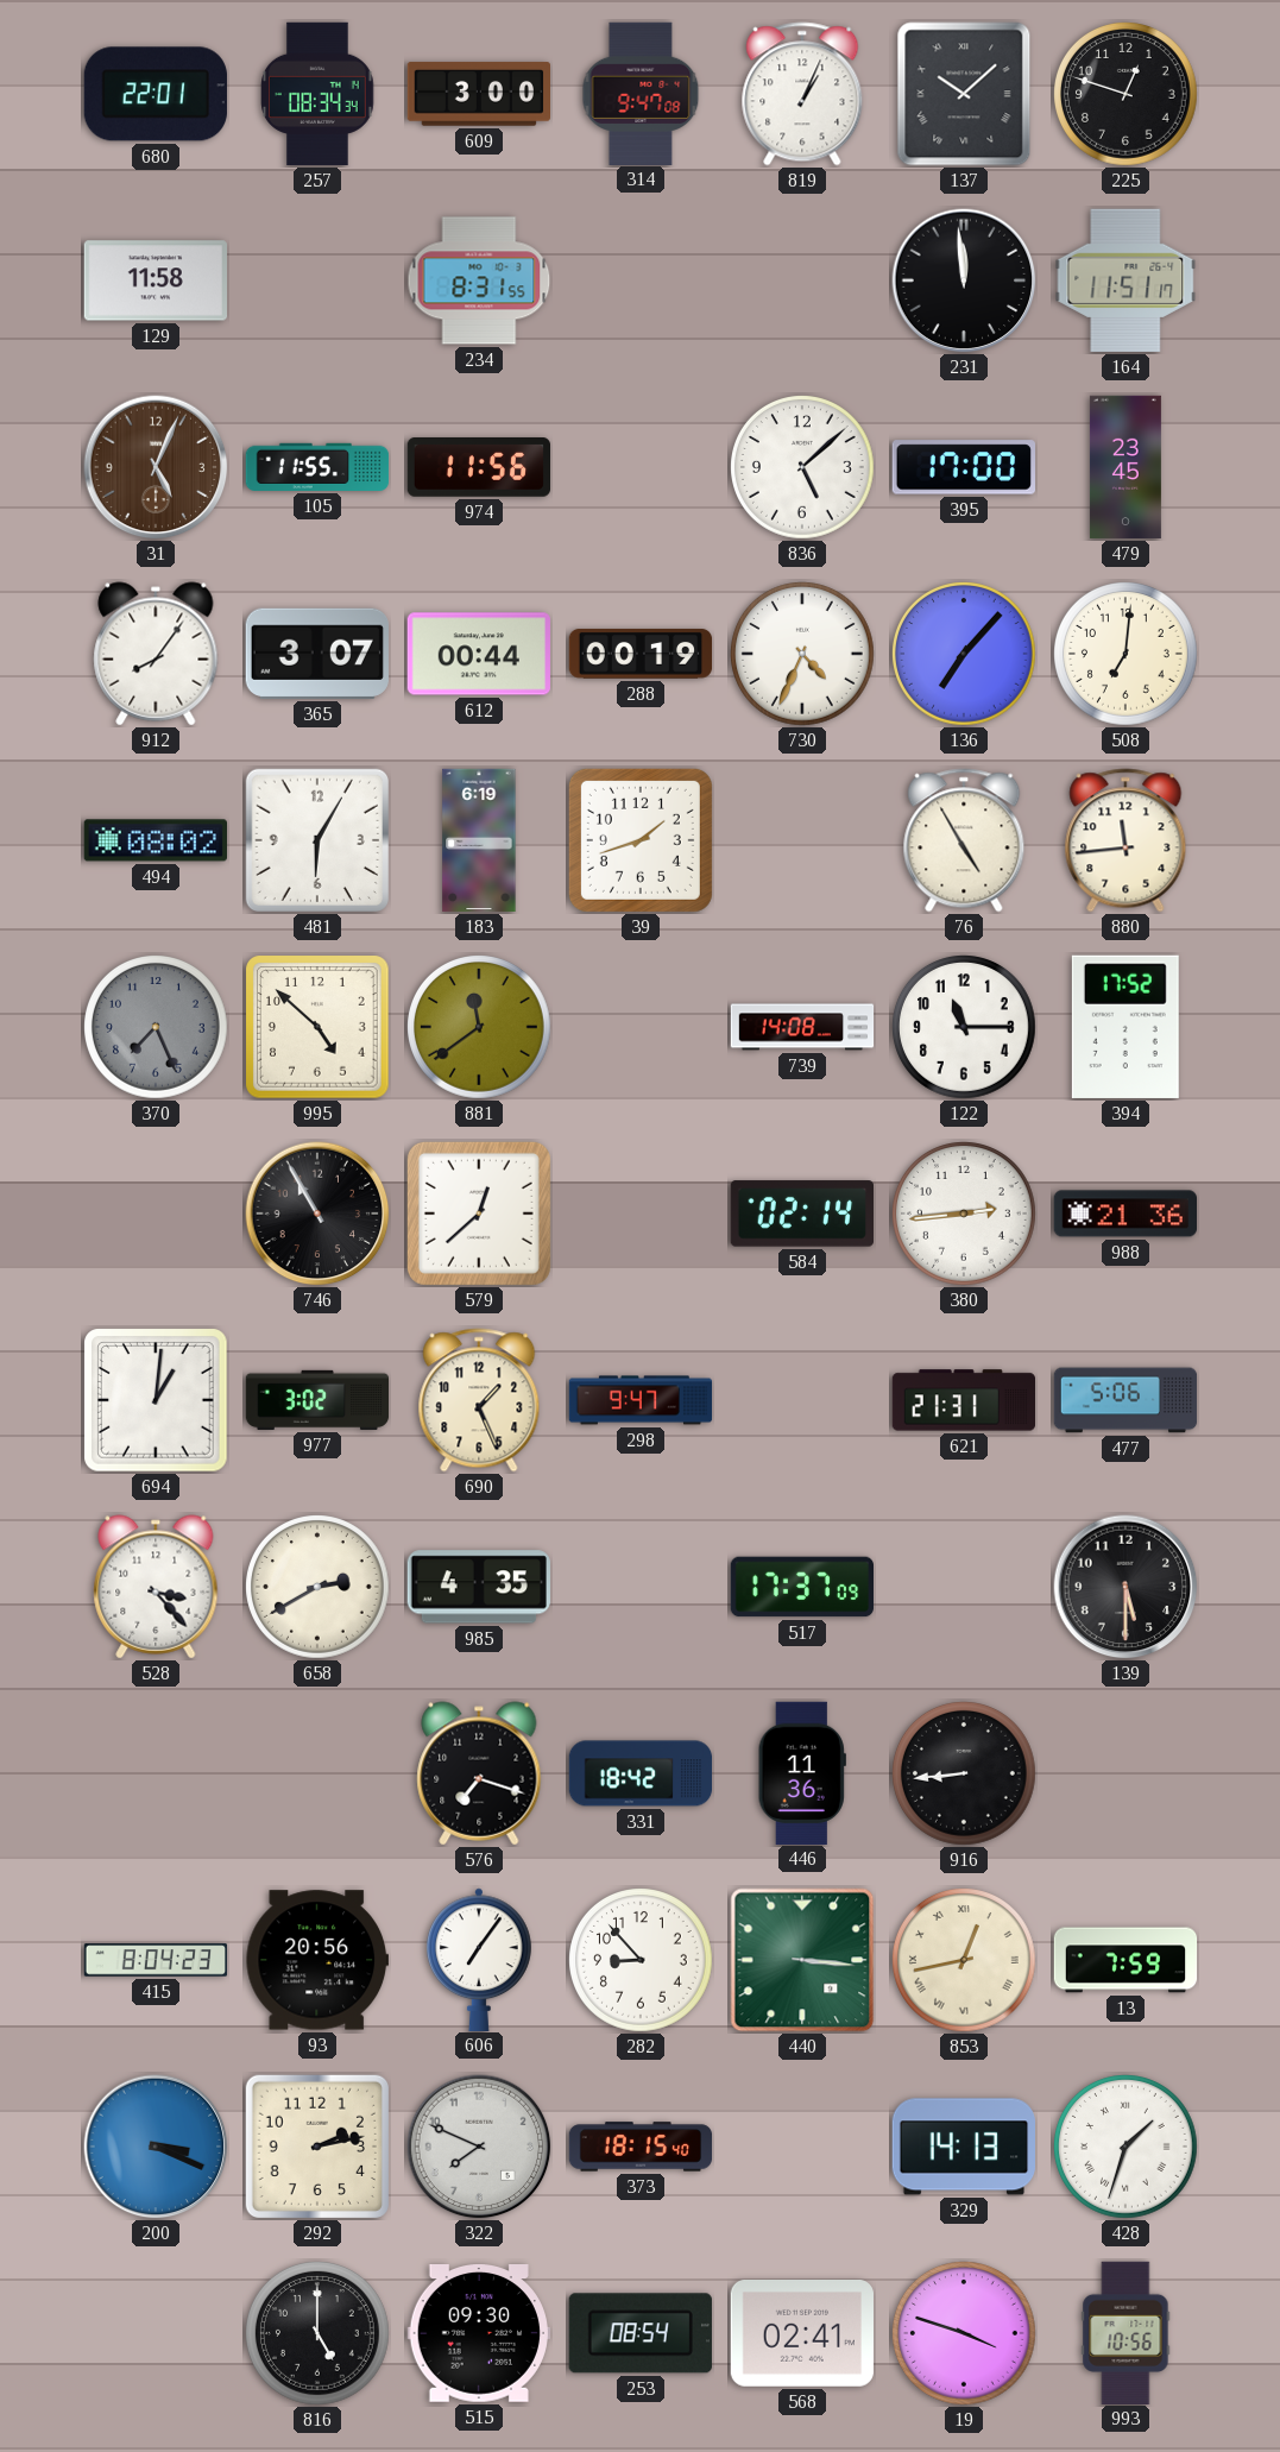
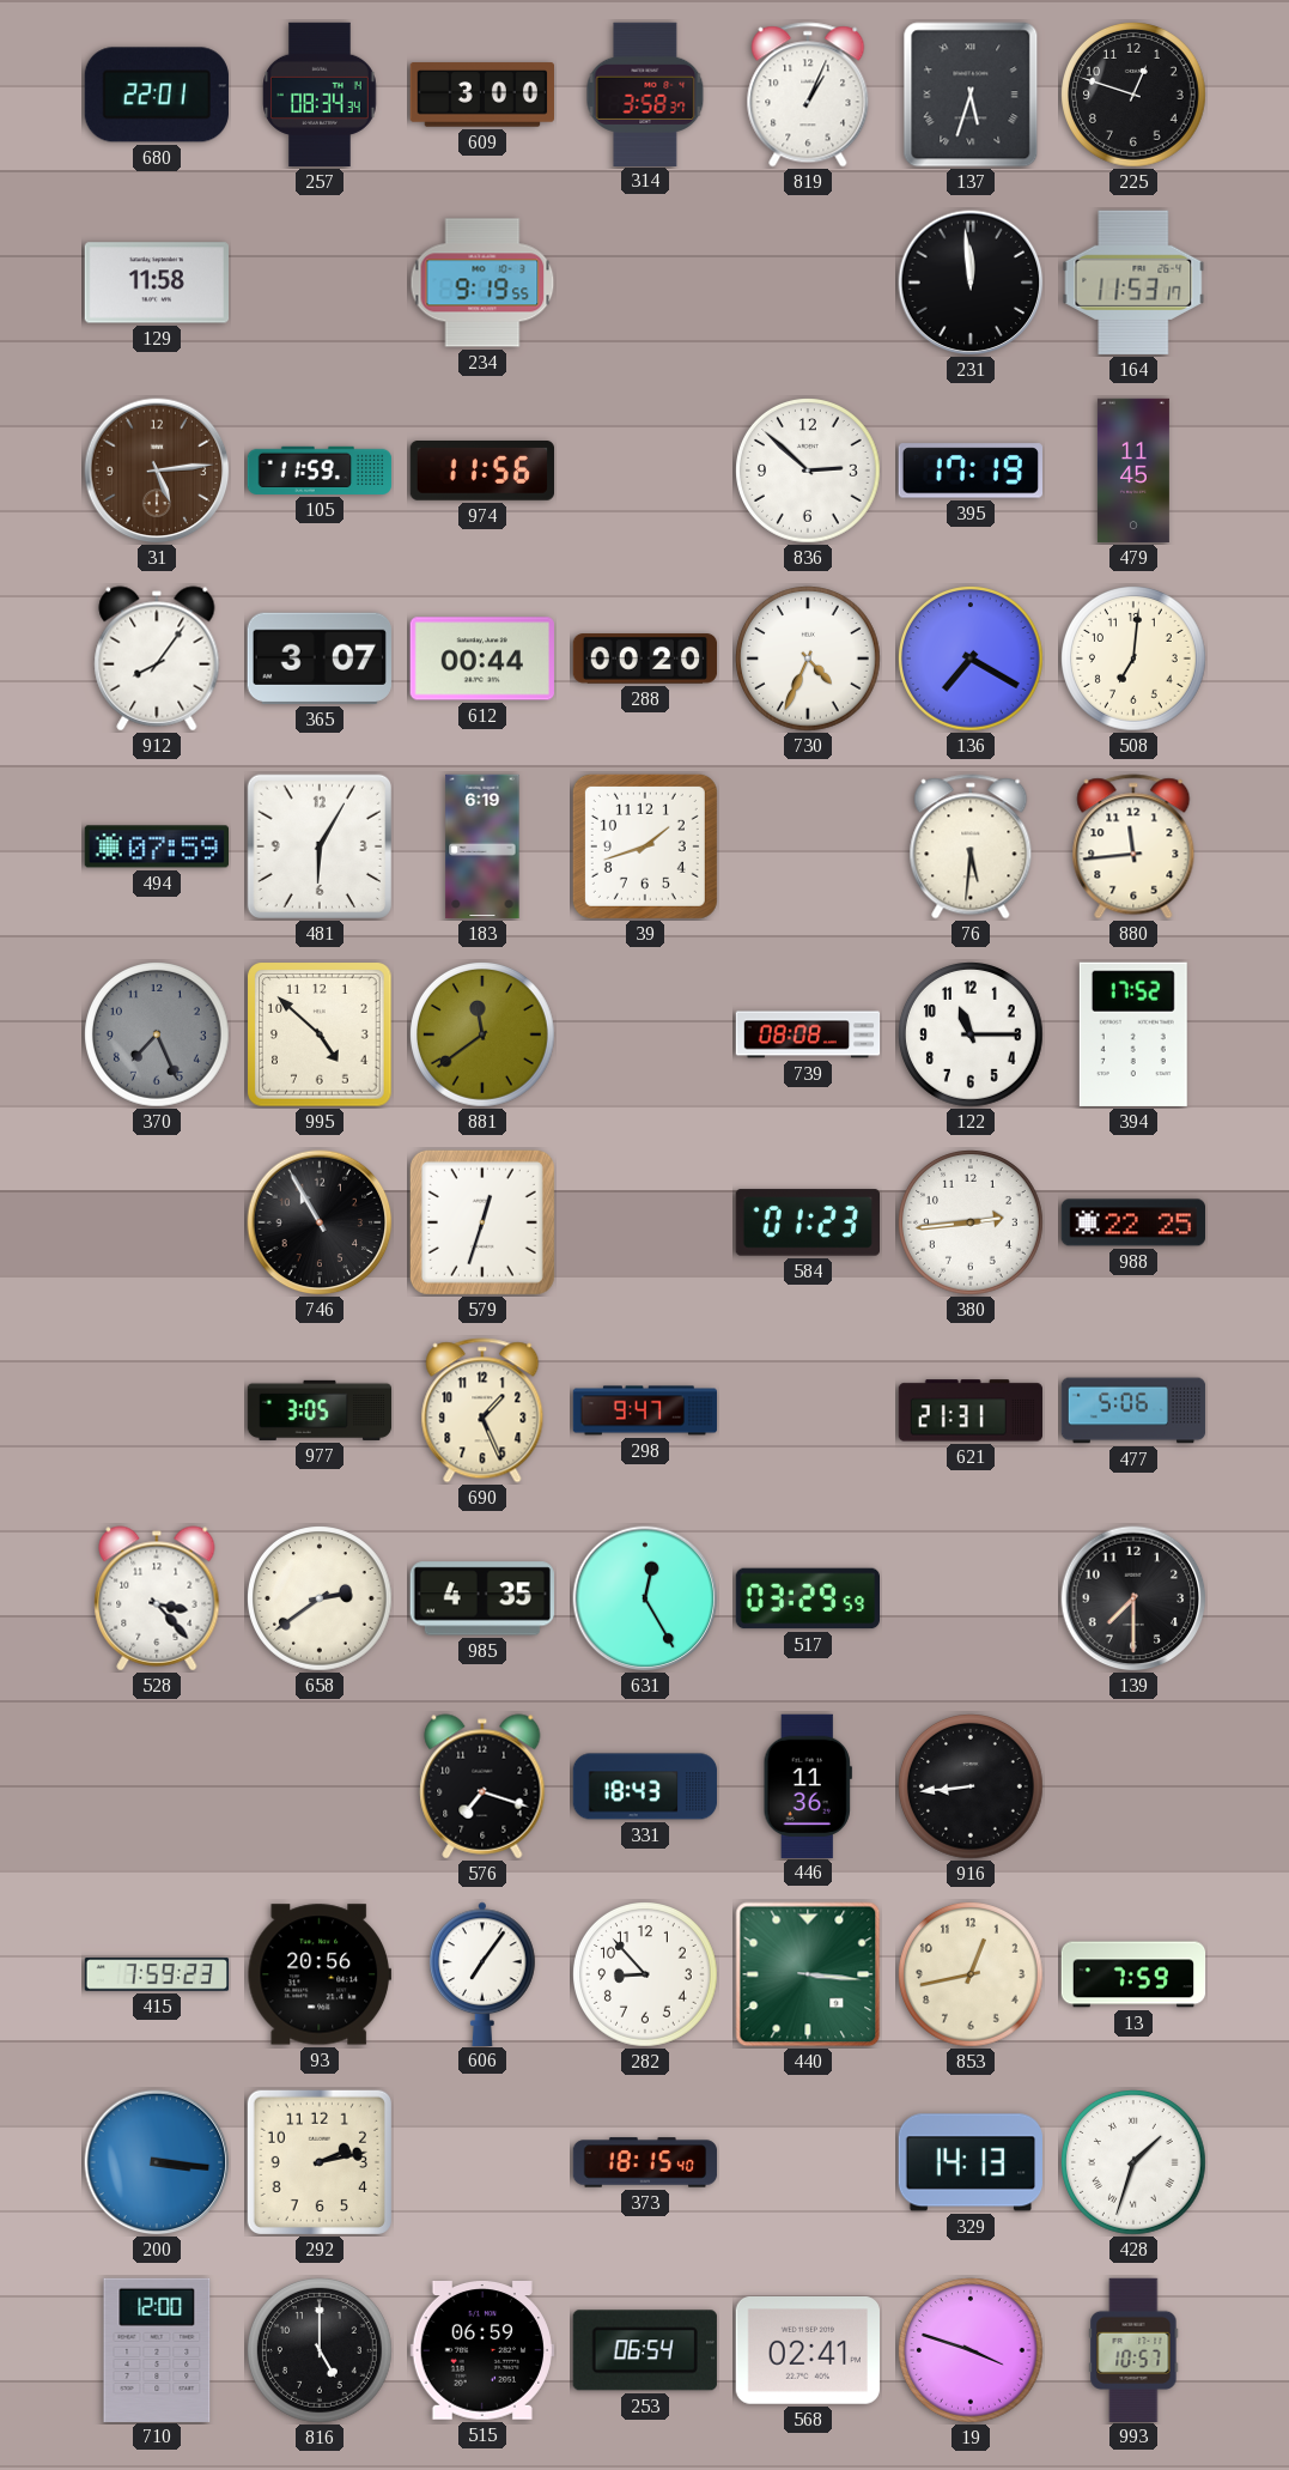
314: 9:47 -> 3:58 (645, 93)
137: 10:08 -> 5:33 (971, 95)
234: 8:31 -> 9:19 (482, 283)
164: 11:51 -> 11:53 (1133, 283)
31: 5:04 -> 5:14 (157, 471)
105: 11:55 -> 11:59 (320, 471)
836: 5:08 -> 2:52 (809, 472)
395: 17:00 -> 17:19 (969, 471)
479: 23:45 -> 11:45 (1133, 471)
288: 00:19 -> 00:20 (645, 659)
136: 7:07 -> 7:20 (972, 660)
494: 08:02 -> 07:59 (156, 846)
76: 4:55 -> 5:31 (971, 846)
739: 14:08 -> 08:08 (808, 1034)
579: 12:38 -> 12:33 (482, 1222)
584: 02:14 -> 01:23 (807, 1222)
988: 21:36 -> 22:25 (1132, 1222)
694: 1:01 -> none (156, 1400)
977: 3:02 -> 3:05 (320, 1410)
658: 2:40 -> 2:39 (321, 1600)
631: none -> 12:25 (645, 1598)
517: 17:37 -> 03:29 (808, 1598)
139: 5:30 -> 7:30 (1133, 1598)
331: 18:42 -> 18:43 (645, 1786)
415: 8:04 -> 7:59 (157, 1974)
853 numerals: Roman -> Arabic (972, 1976)
200: 3:19 -> 3:16 (157, 2162)
322: 7:49 -> none (479, 2147)
710: none -> 12:00 (157, 2349)
515: 09:30 -> 06:59 (481, 2351)
253: 08:54 -> 06:54 (645, 2350)
993: 10:56 -> 10:57 (1133, 2349)
